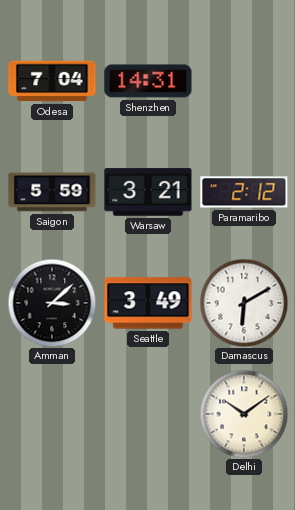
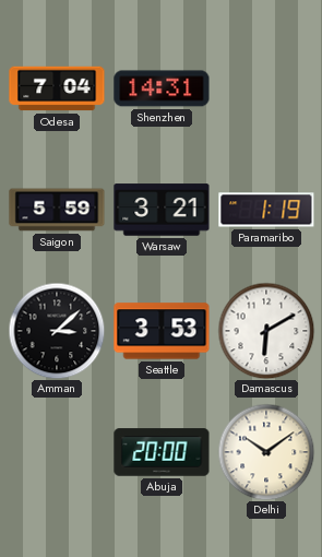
Paramaribo: 2:12 -> 1:19 (266, 210)
Seattle: 3:49 -> 3:53 (162, 331)
Abuja: none -> 20:00 (162, 452)
